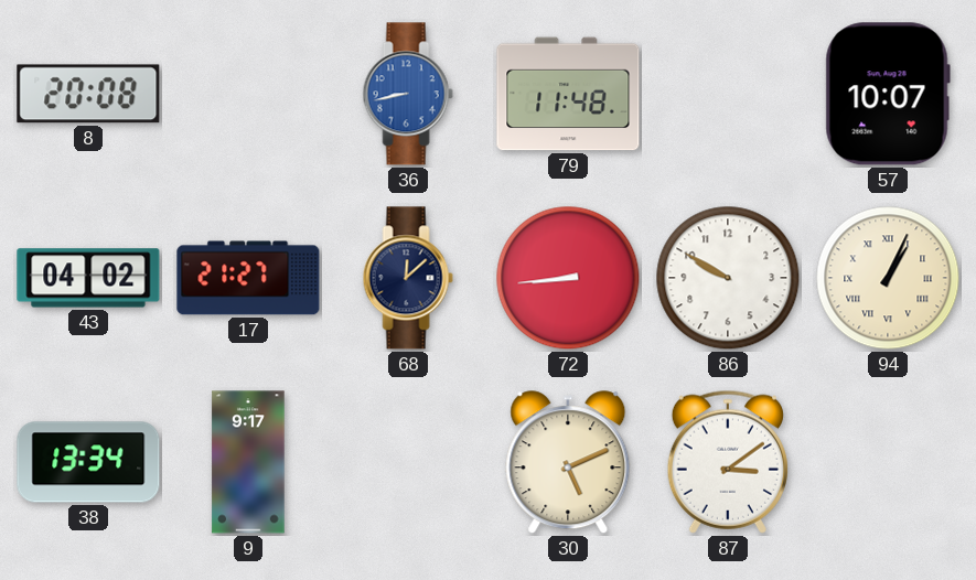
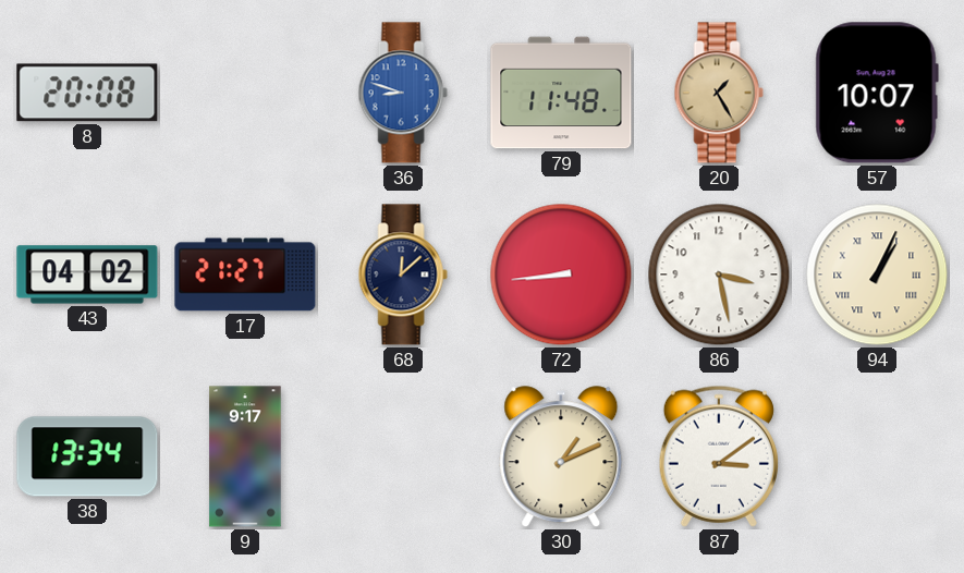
36: 8:43 -> 8:48 (403, 93)
20: none -> 1:25 (719, 93)
86: 9:50 -> 3:28 (719, 275)
30: 5:11 -> 1:11 (561, 458)
